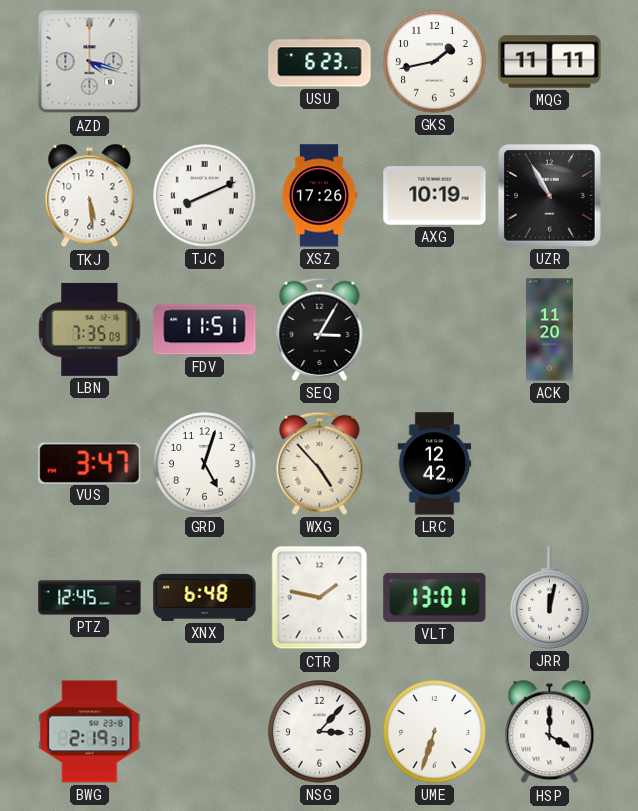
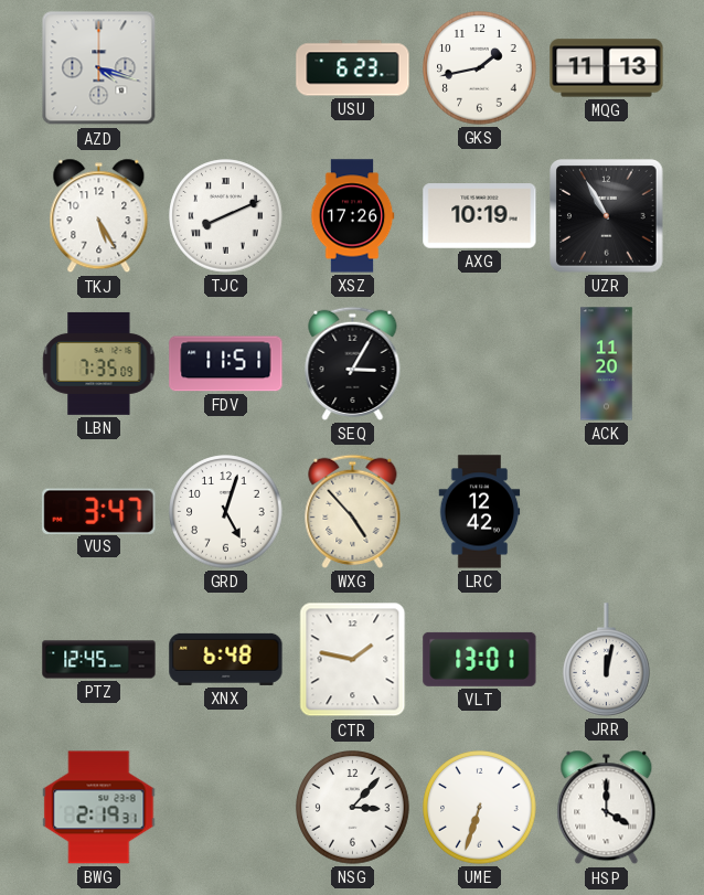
MQG: 11:11 -> 11:13 (607, 68)
TKJ: 5:29 -> 5:25 (99, 216)
